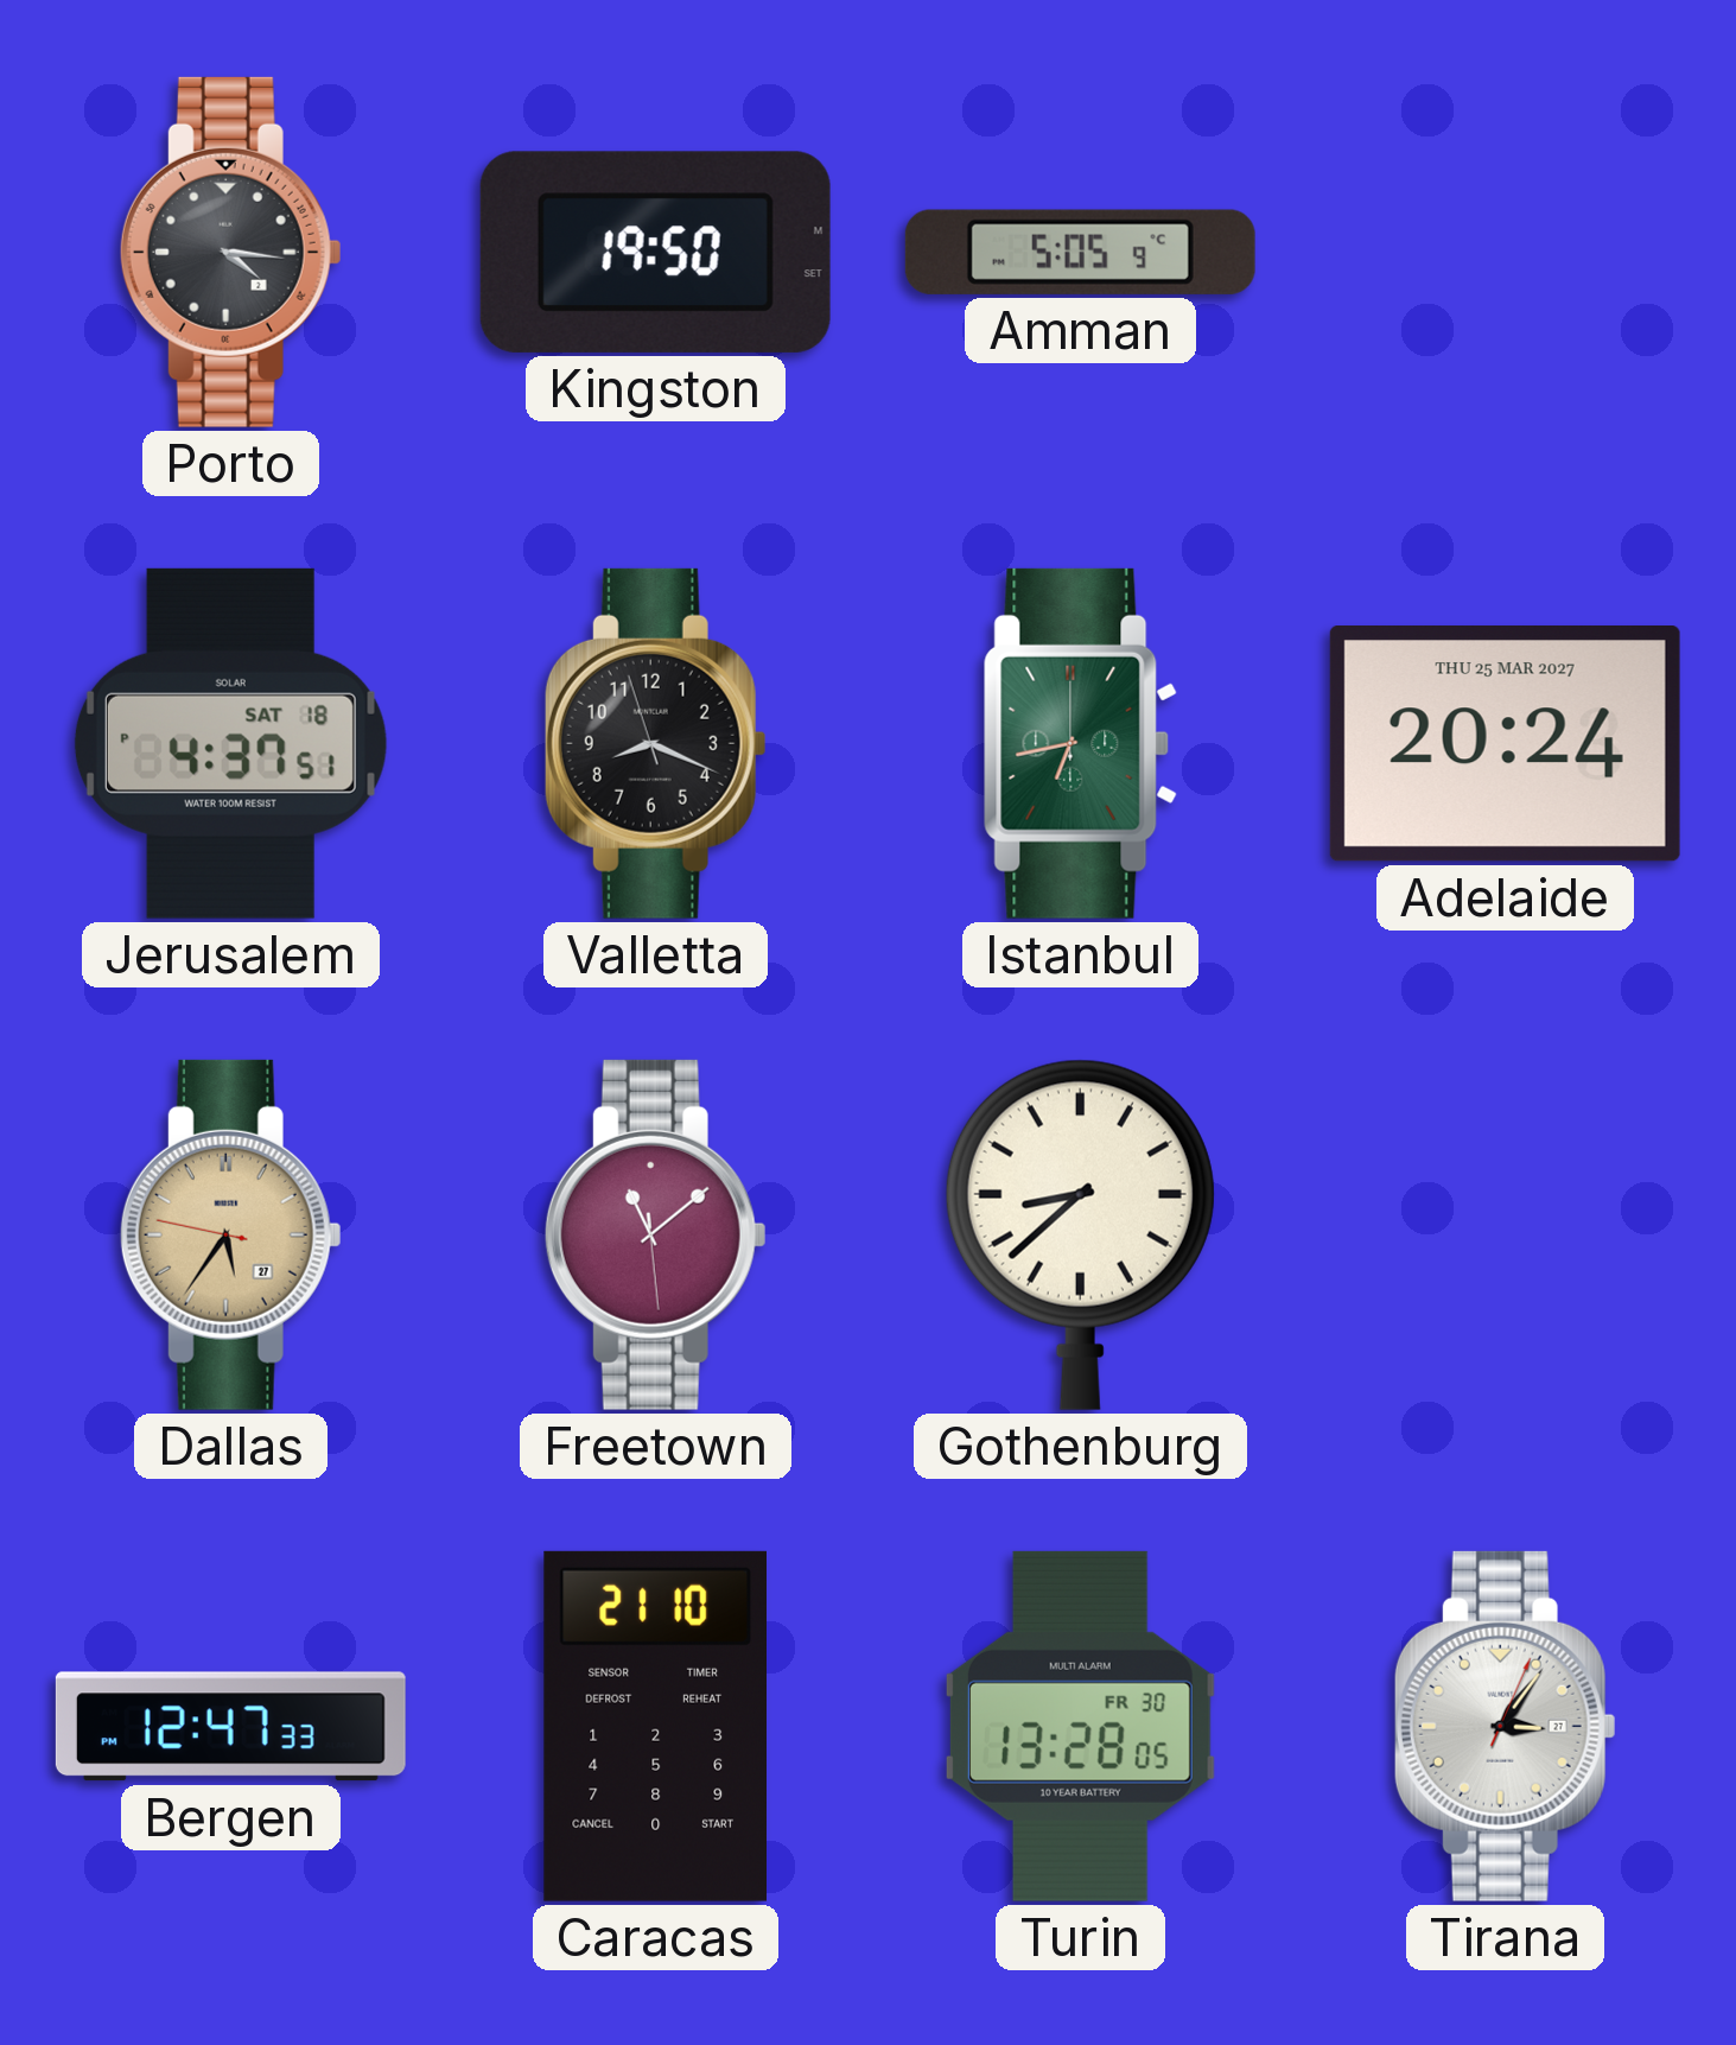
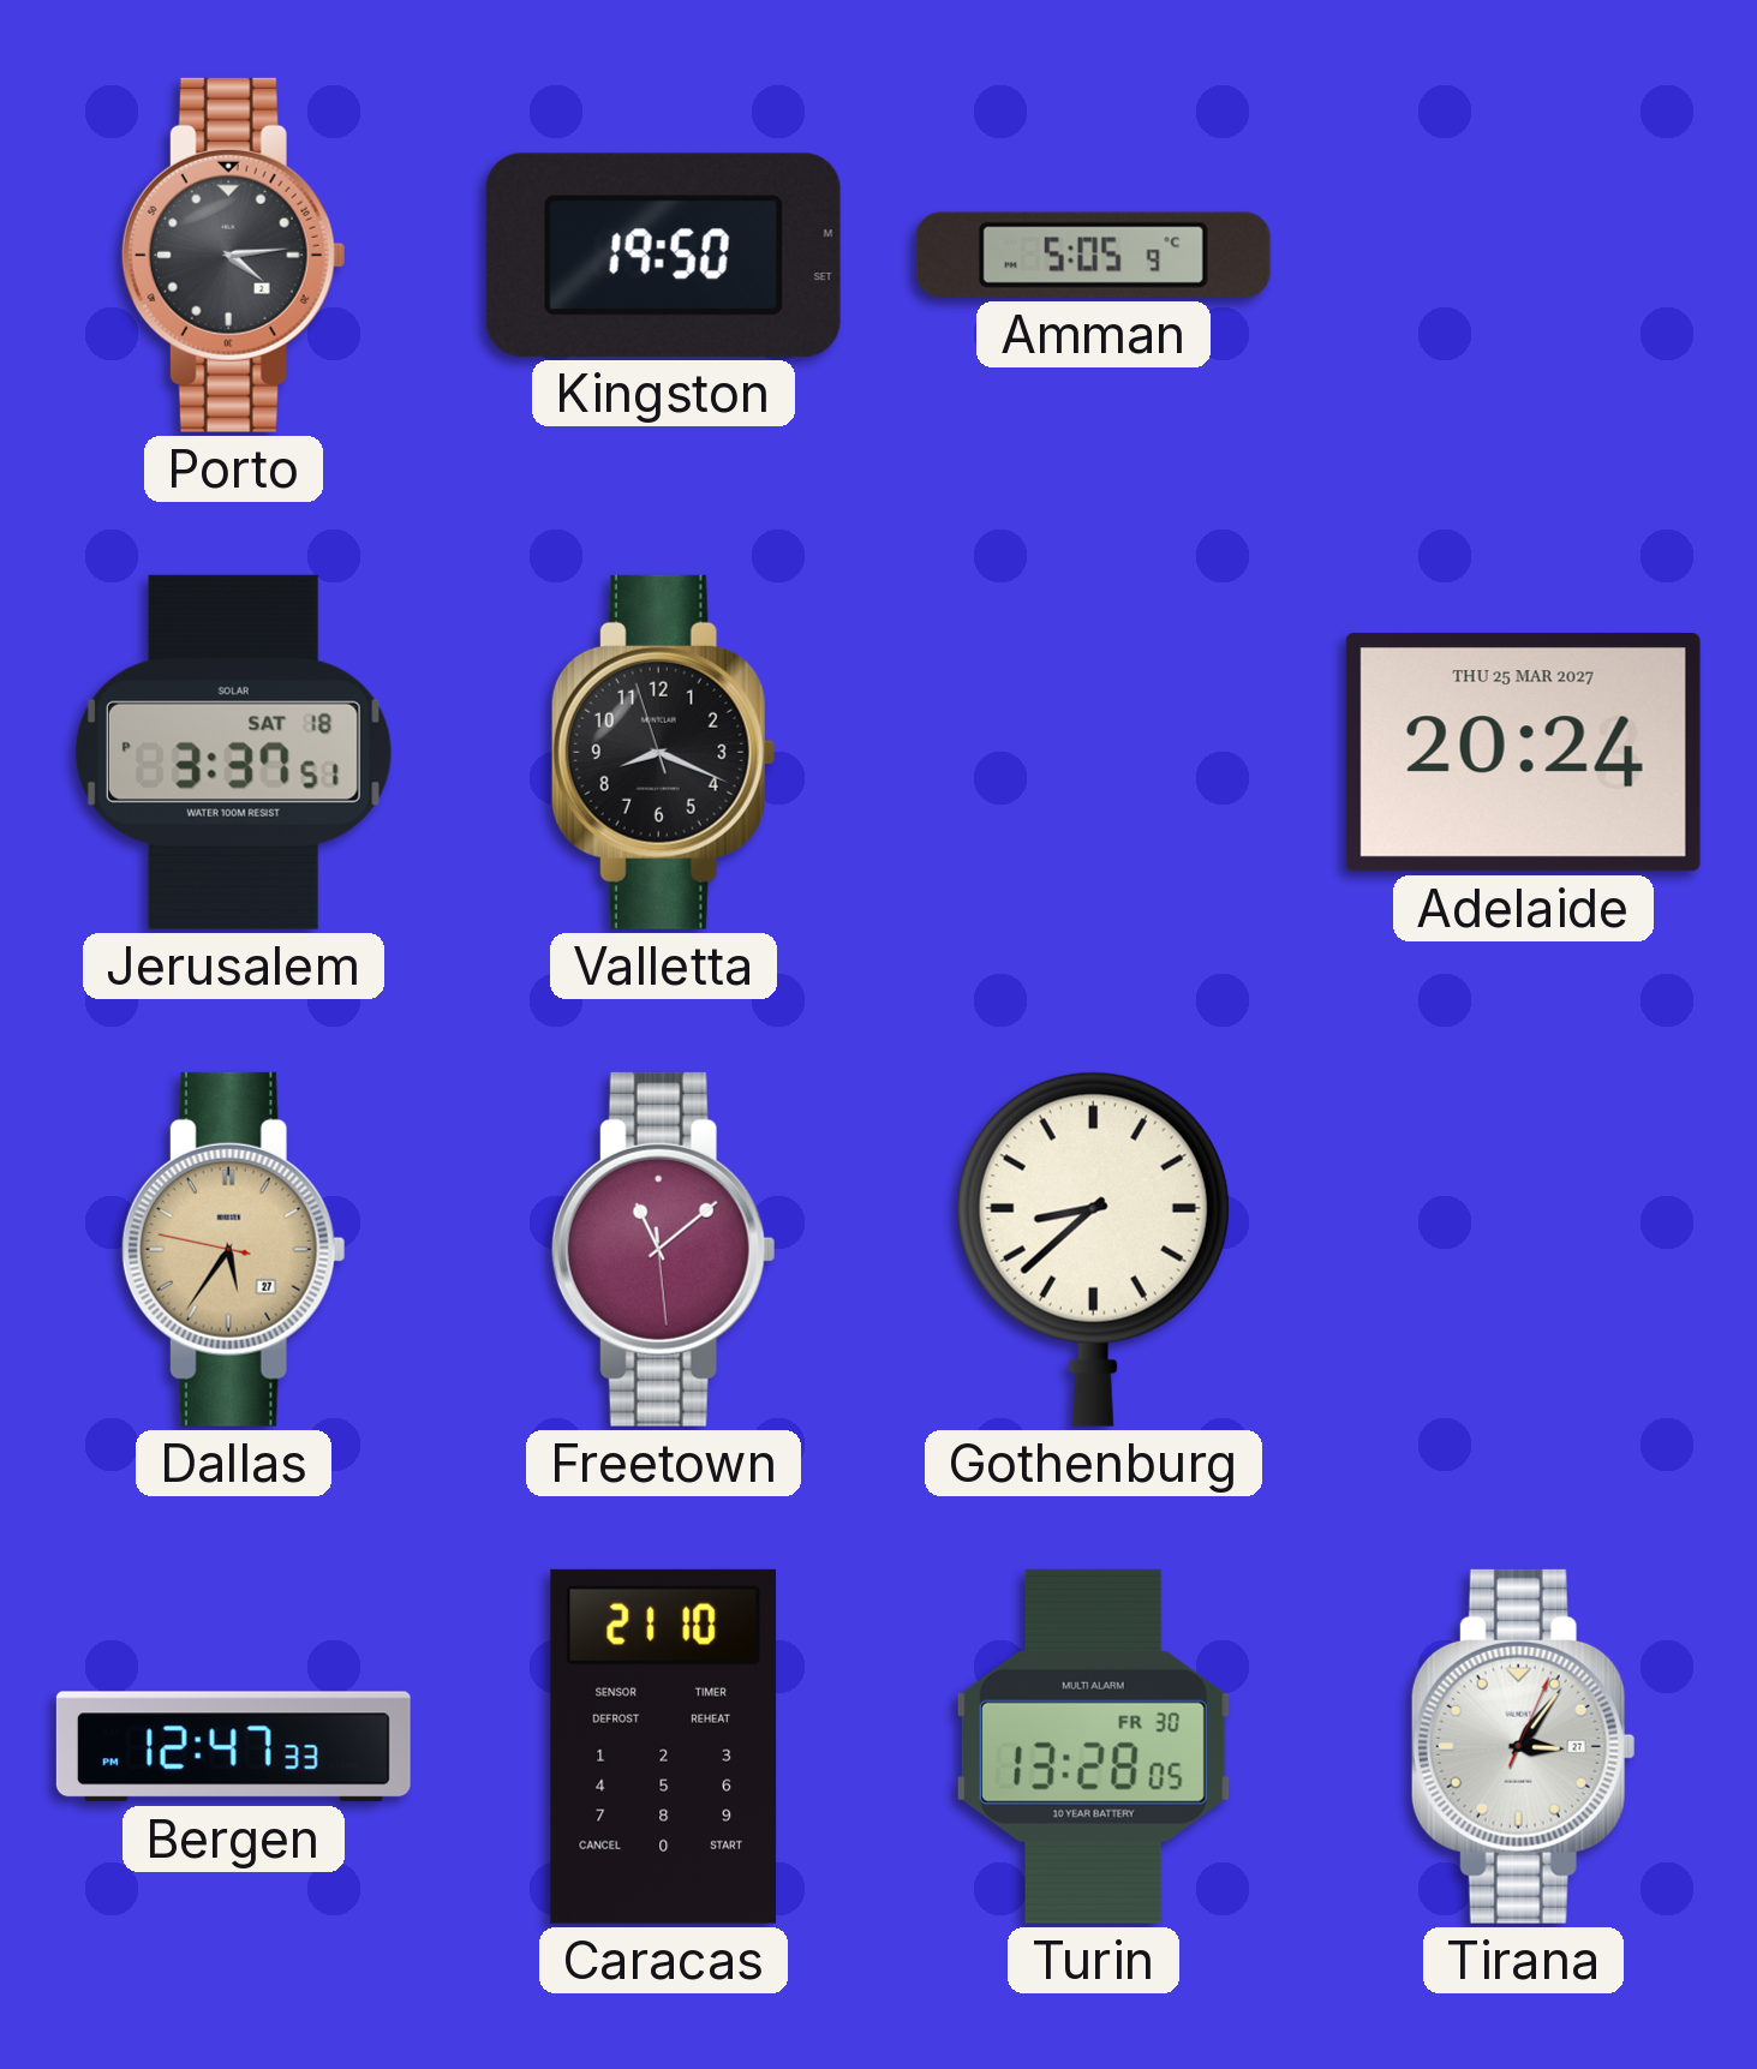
Porto: 4:16 -> 4:14 (233, 255)
Jerusalem: 4:37 -> 3:37 (233, 752)
Istanbul: 6:43 -> none (1080, 743)
